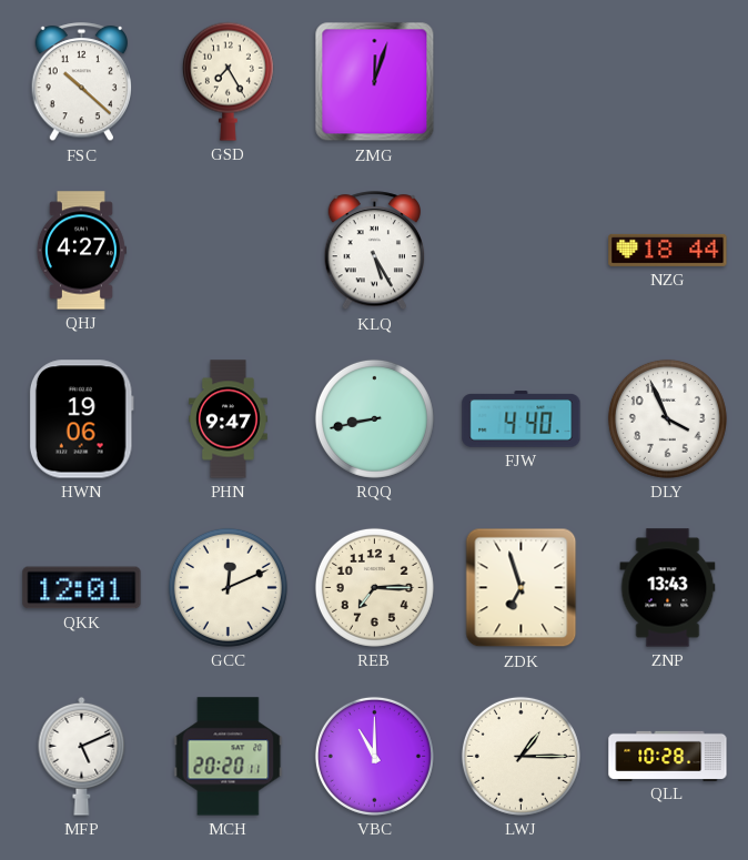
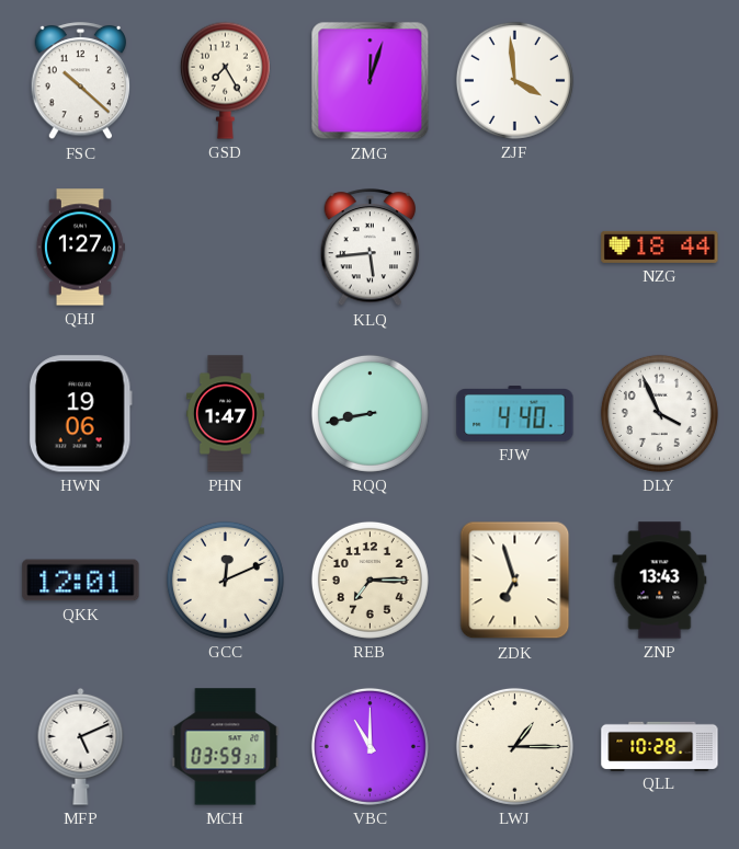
ZJF: none -> 3:59 (514, 80)
QHJ: 4:27 -> 1:27 (80, 248)
KLQ: 5:25 -> 5:44 (371, 248)
PHN: 9:47 -> 1:47 (226, 414)
MCH: 20:20 -> 03:59 (226, 747)
